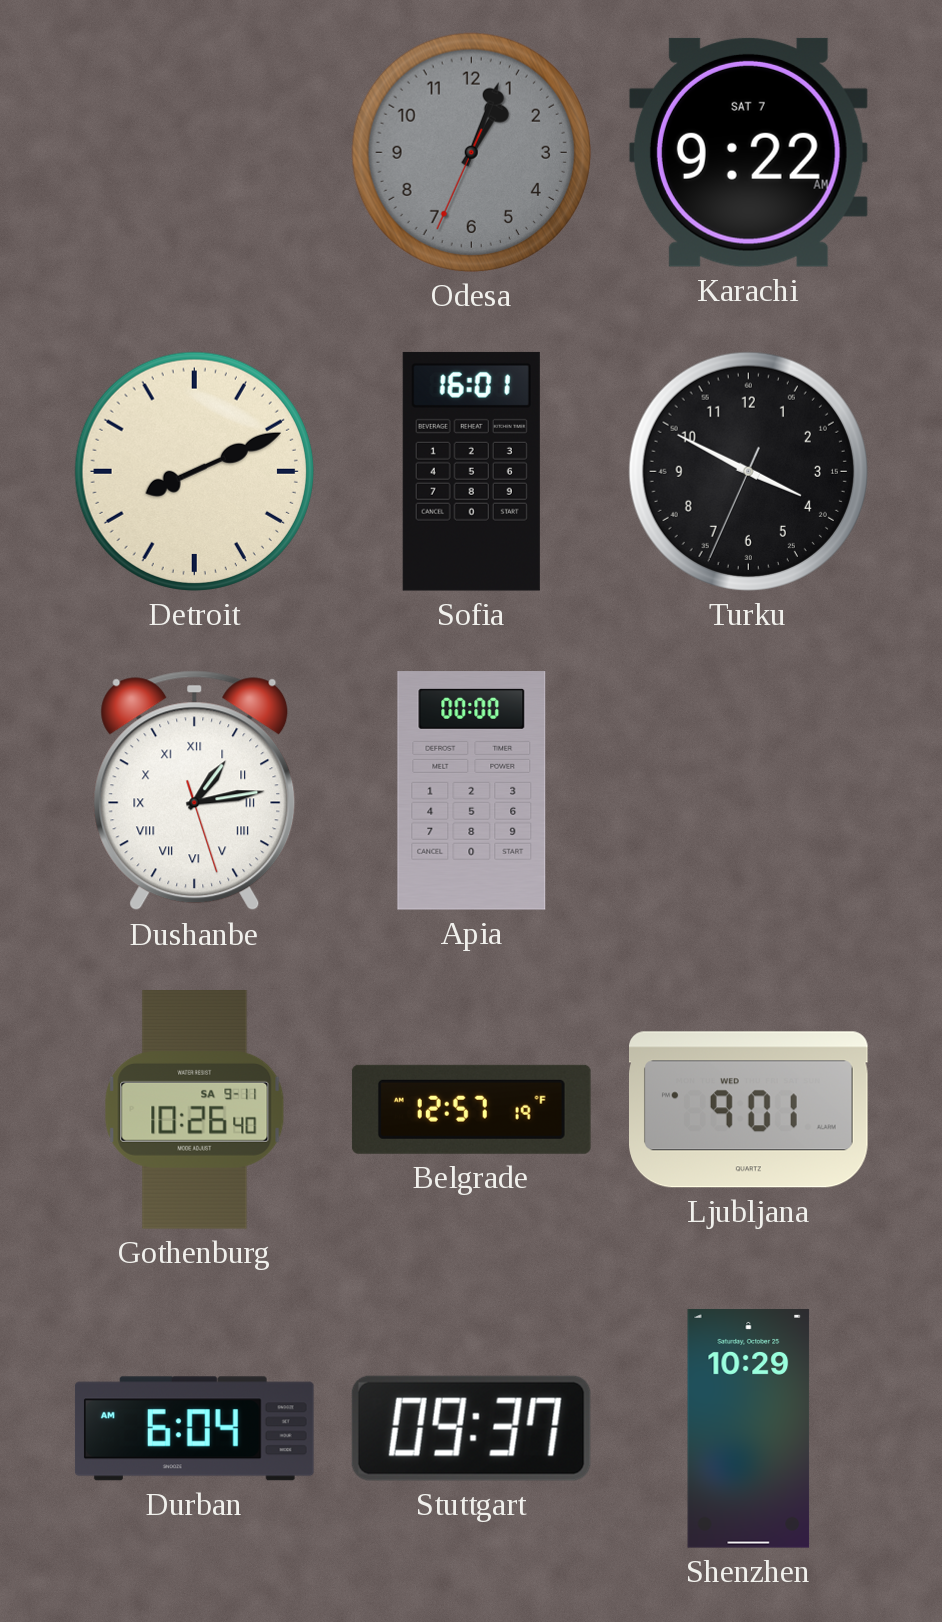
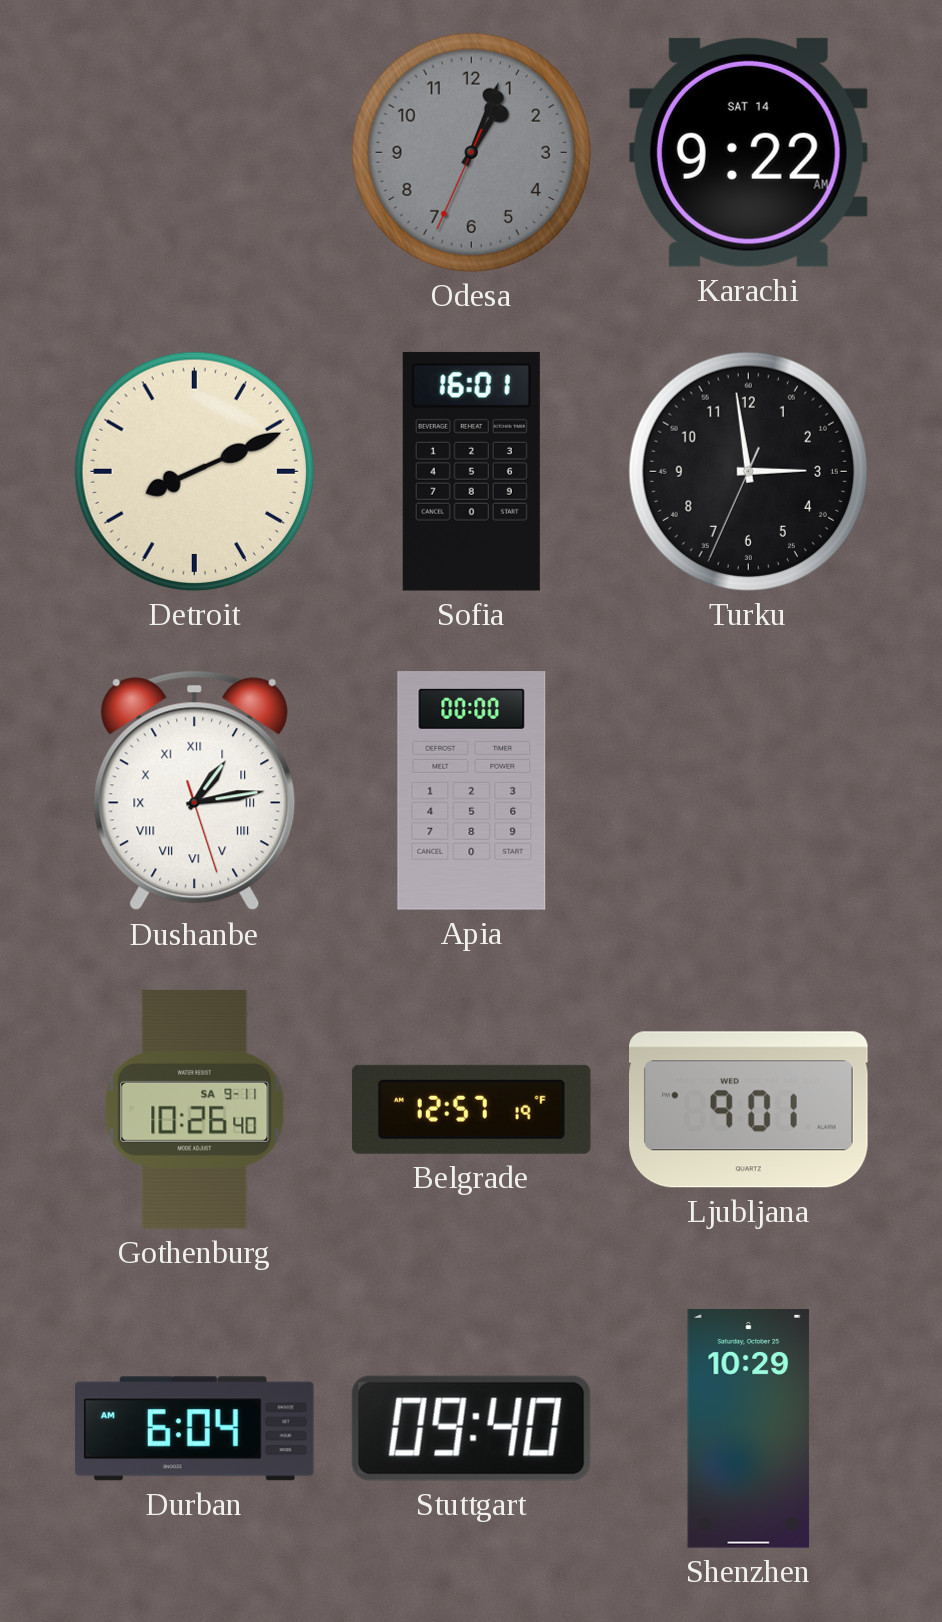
Karachi date: SAT 7 -> SAT 14 (748, 152)
Turku: 3:49 -> 2:58 (748, 471)
Stuttgart: 09:37 -> 09:40 (471, 1428)
